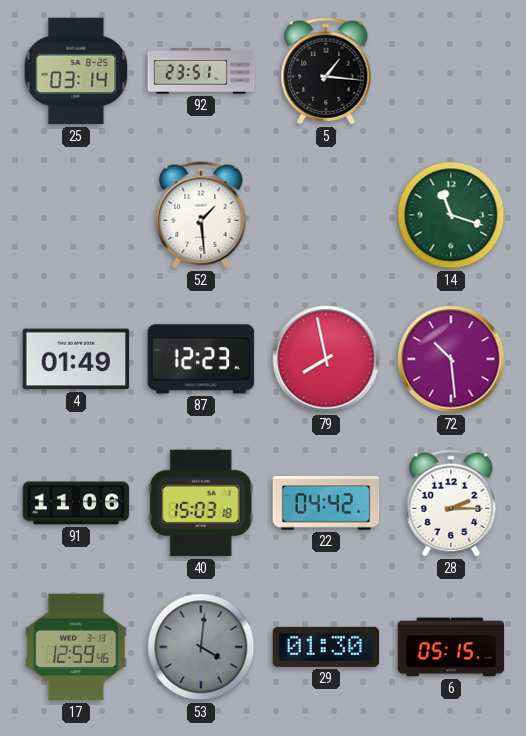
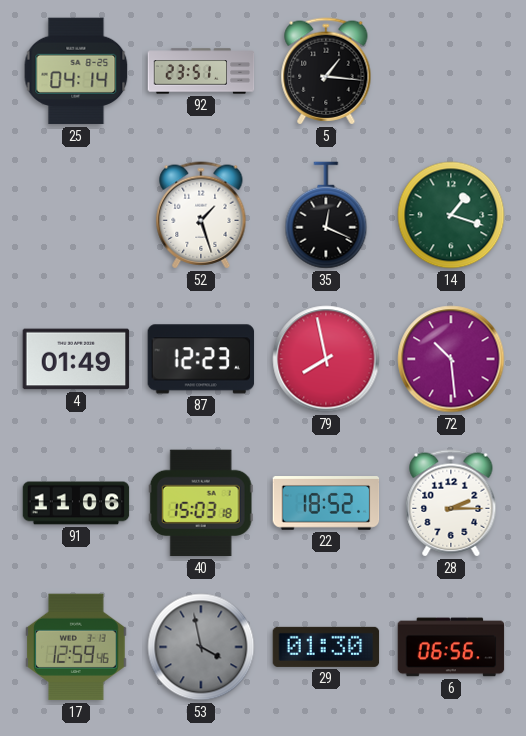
25: 03:14 -> 04:14 (76, 71)
52: 1:29 -> 1:27 (201, 215)
35: none -> 12:19 (326, 215)
14: 11:18 -> 1:18 (451, 215)
22: 04:42 -> 18:52 (326, 503)
53: 4:01 -> 3:58 (201, 647)
6: 05:15 -> 06:56 (451, 647)
